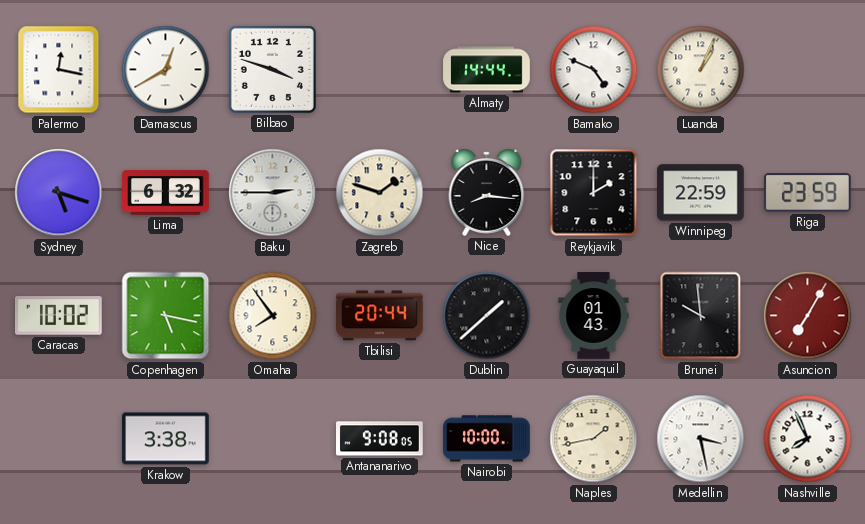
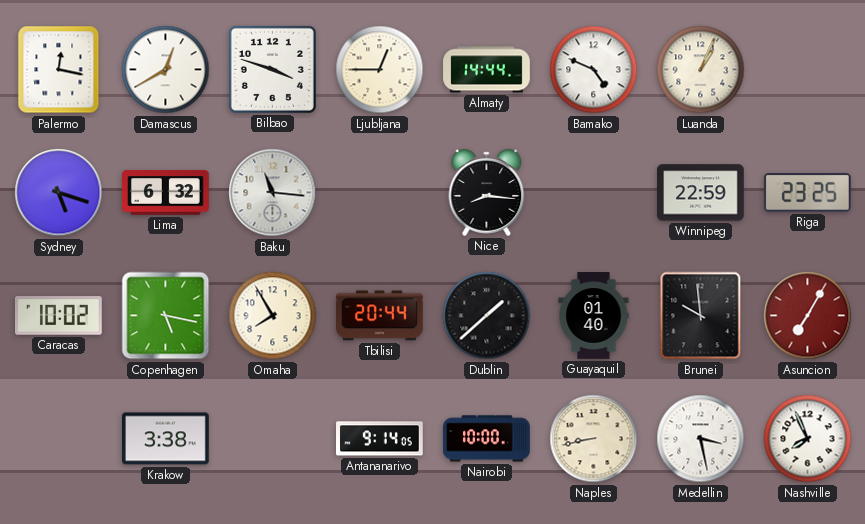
Ljubljana: none -> 12:45 (380, 70)
Baku: 2:45 -> 11:16 (273, 193)
Zagreb: 1:48 -> none (380, 193)
Reykjavik: 2:00 -> none (594, 193)
Riga: 23:59 -> 23:25 (808, 193)
Omaha: 7:54 -> 7:55 (273, 316)
Guayaquil: 01:43 -> 01:40 (594, 316)
Antananarivo: 9:08 -> 9:14 (380, 439)
Naples: 1:43 -> 8:43 (594, 439)
